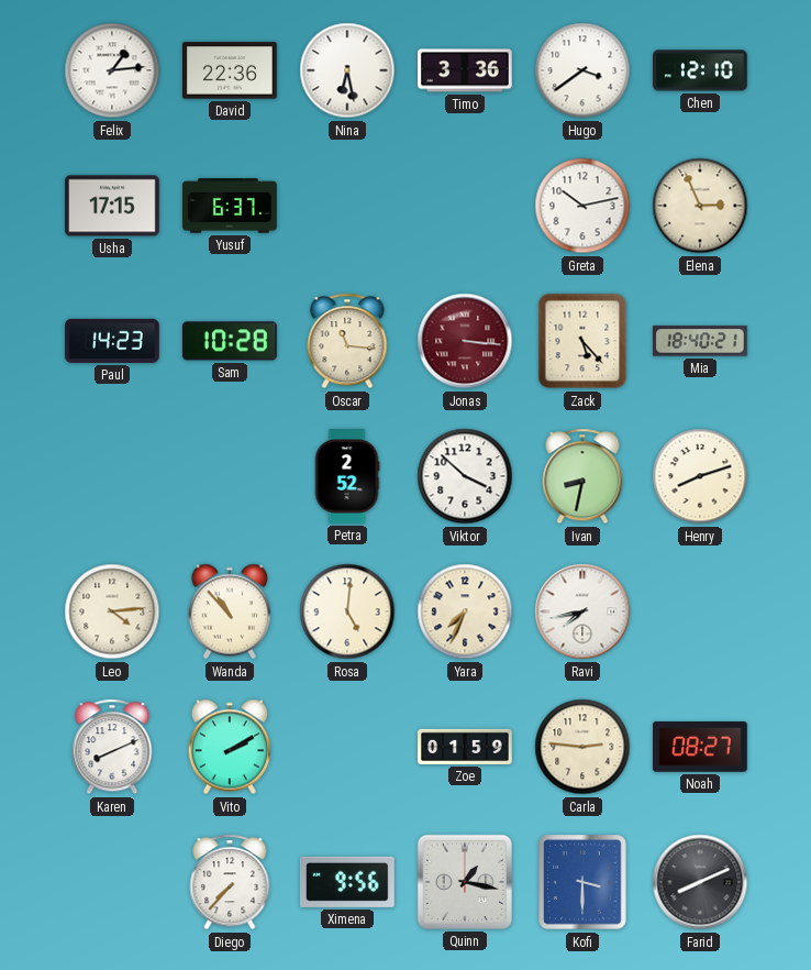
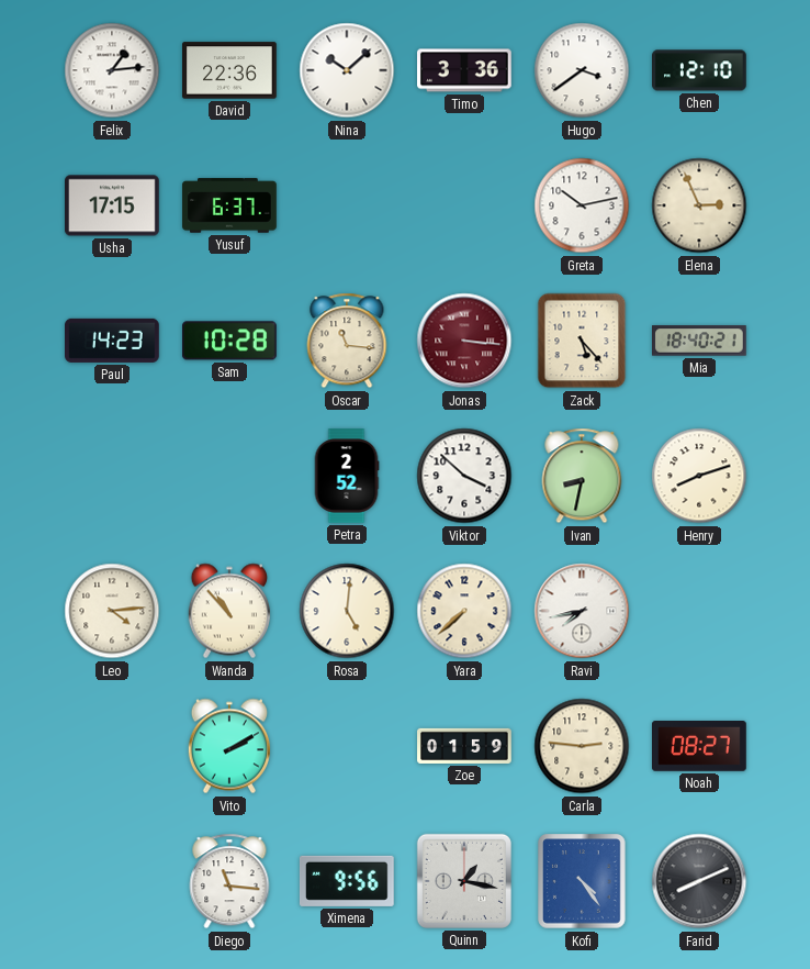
Nina: 6:28 -> 10:08 (347, 70)
Yara: 7:34 -> 7:38 (464, 611)
Karen: 8:11 -> none (112, 747)
Diego: 7:37 -> 11:16 (229, 881)
Kofi: 3:30 -> 4:24 (582, 881)
